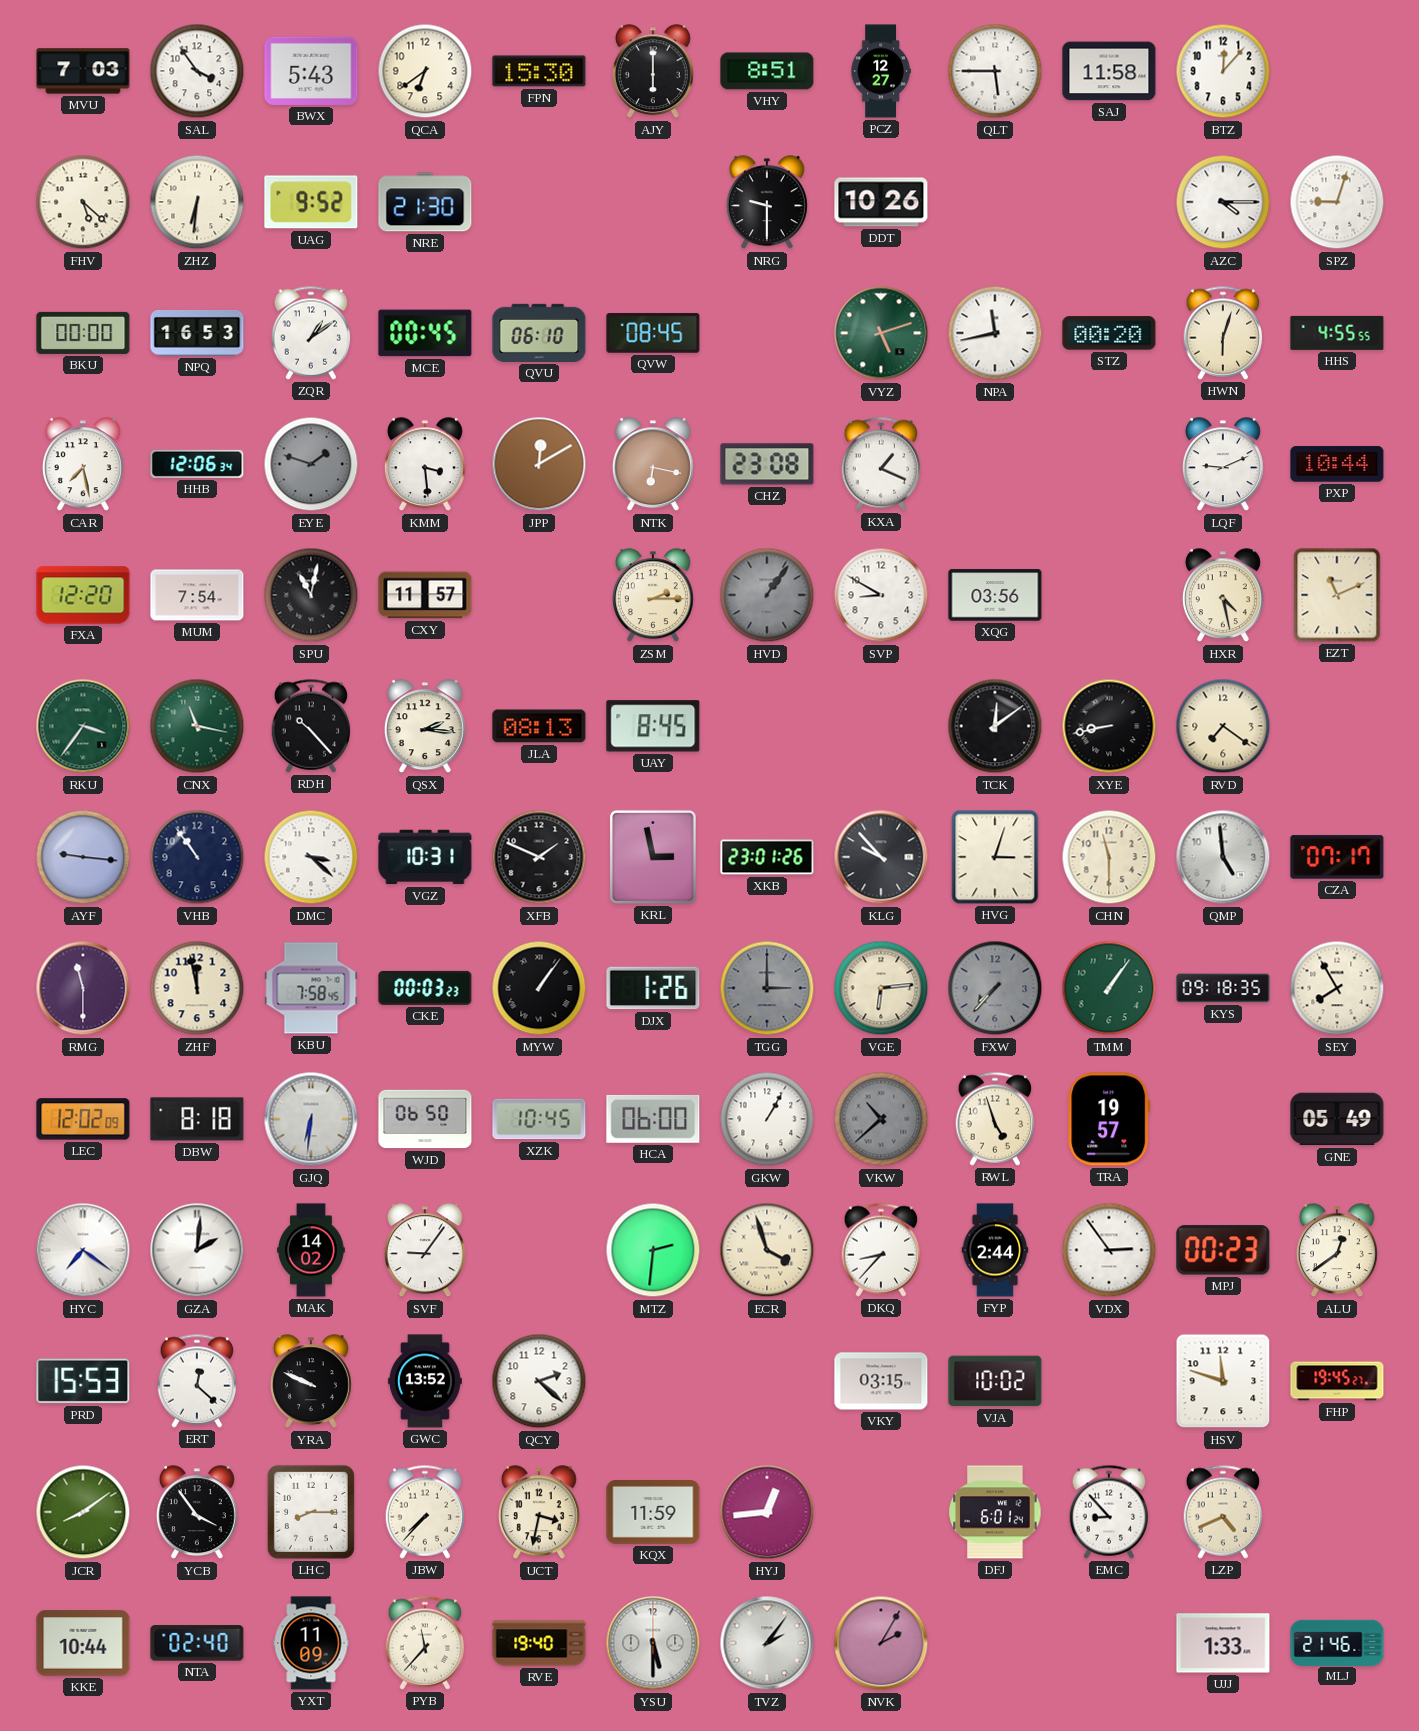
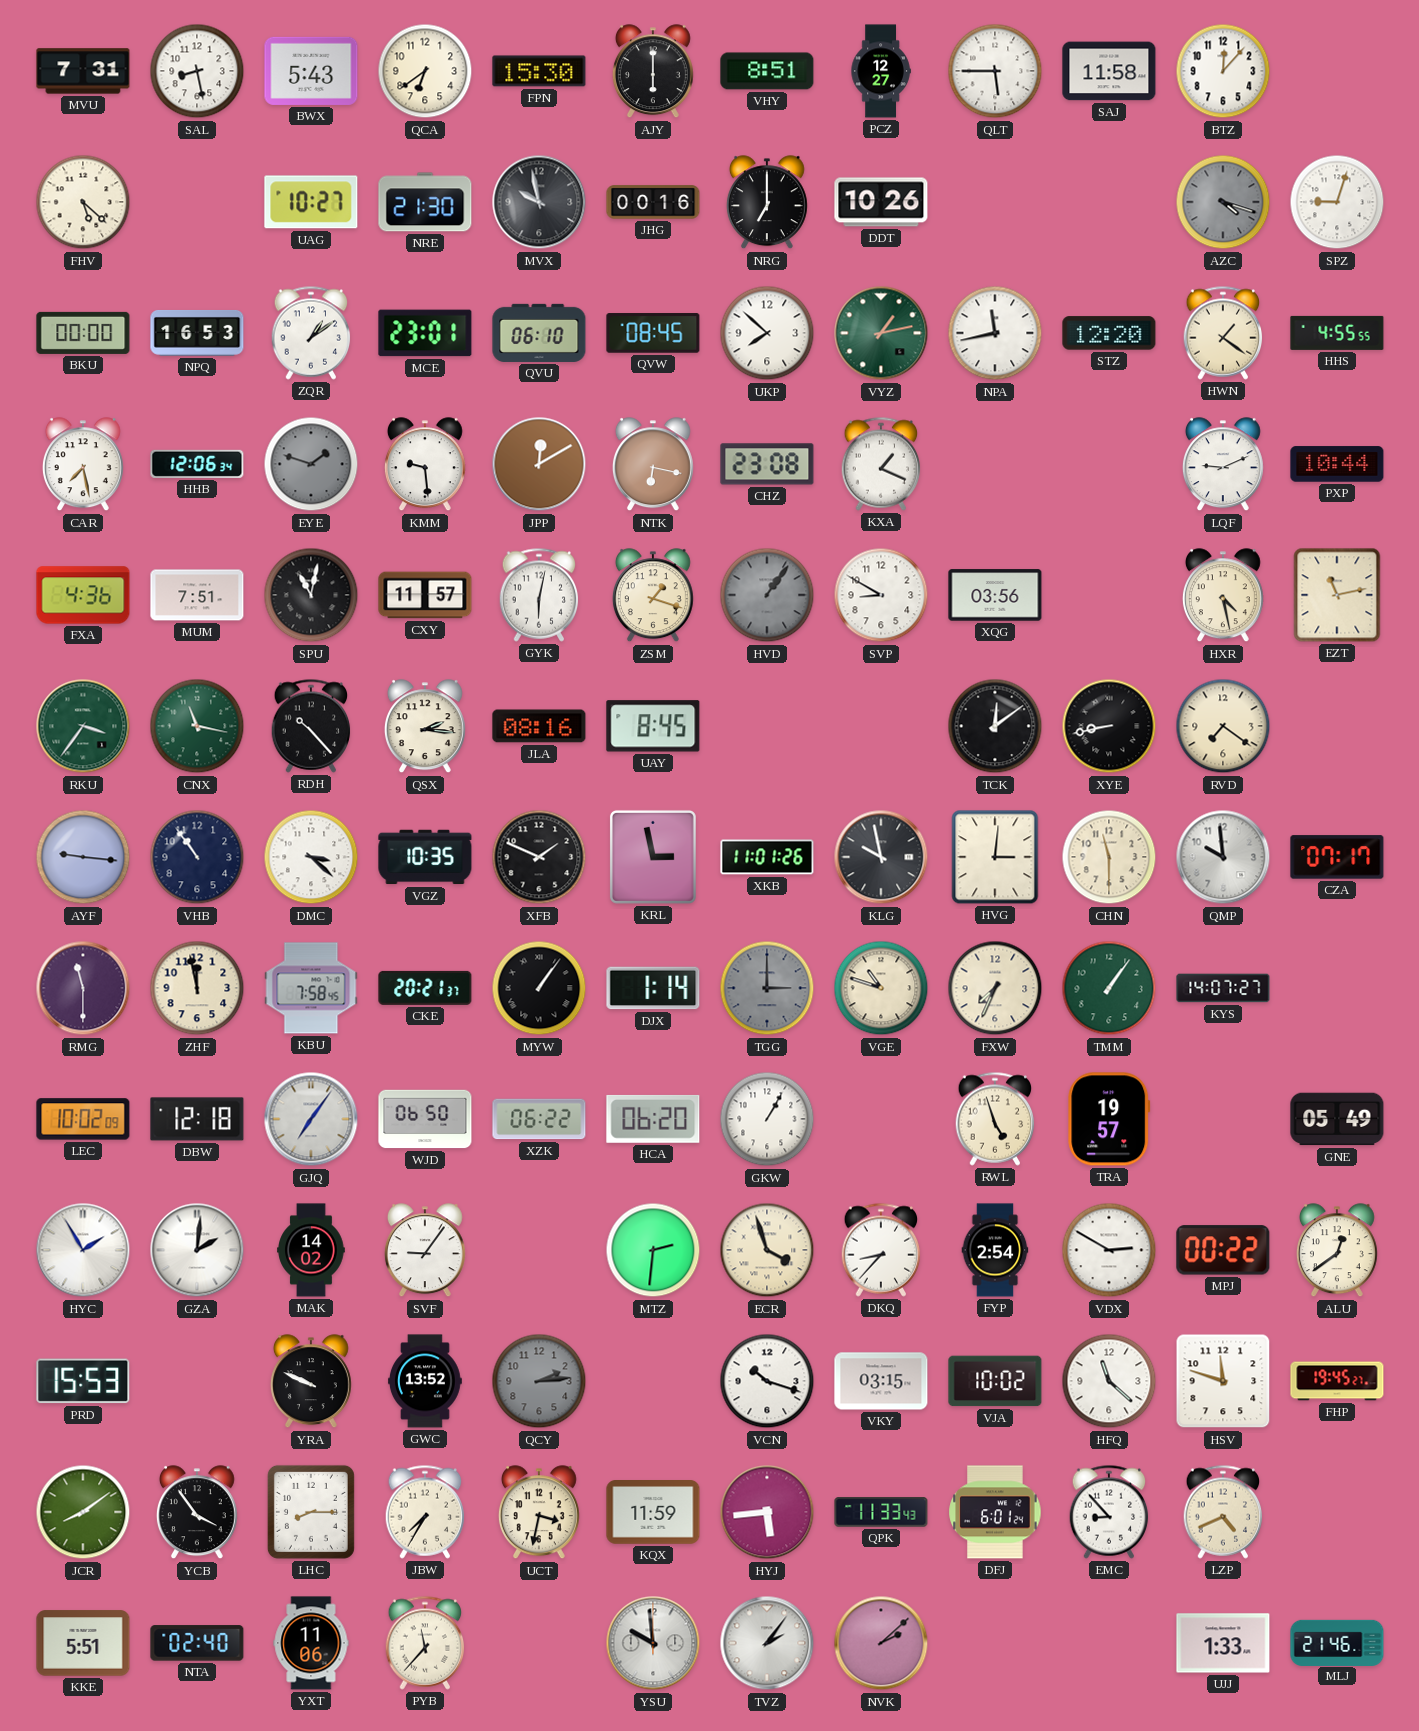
MVU: 7:03 -> 7:31 (83, 71)
SAL: 3:54 -> 8:28 (197, 71)
ZHZ: 6:31 -> none (197, 202)
UAG: 9:52 -> 10:27 (311, 202)
MVX: none -> 9:58 (539, 202)
JHG: none -> 00:16 (653, 202)
NRG: 9:30 -> 7:00 (767, 203)
AZC: 4:15 -> 4:18 (1223, 202)
AZC dial: white -> grey (1223, 202)
MCE: 00:45 -> 23:01 (425, 333)
UKP: none -> 7:52 (767, 333)
VYZ: 5:12 -> 1:13 (881, 333)
STZ: 00:20 -> 12:20 (1109, 333)
HWN: 6:03 -> 1:21 (1223, 333)
KMM: 3:29 -> 9:29 (425, 465)
FXA: 12:20 -> 4:36 (83, 595)
MUM: 7:54 -> 7:51 (197, 595)
GYK: none -> 6:02 (539, 595)
ZSM: 2:15 -> 1:18 (653, 596)
EZT: 11:11 -> 11:13 (1337, 595)
JLA: 08:13 -> 08:16 (539, 726)
VGZ: 10:31 -> 10:35 (425, 857)
XKB: 23:01 -> 11:01 (767, 857)
KLG: 9:53 -> 9:58 (881, 857)
HVG: 3:03 -> 3:01 (995, 857)
QMP: 4:59 -> 9:59 (1223, 857)
CKE: 00:03 -> 20:21 (425, 988)
DJX: 1:26 -> 1:14 (653, 988)
VGE: 6:14 -> 10:48 (881, 988)
FXW: 7:37 -> 7:34 (995, 988)
FXW dial: grey -> cream (995, 988)
KYS: 09:18 -> 14:07 (1223, 988)
SEY: 7:55 -> none (1337, 988)
LEC: 12:02 -> 10:02 (83, 1119)
DBW: 8:18 -> 12:18 (197, 1119)
GJQ: 6:31 -> 7:06 (311, 1119)
XZK: 10:45 -> 06:22 (539, 1119)
HCA: 06:00 -> 06:20 (653, 1119)
VKW: 10:38 -> none (881, 1119)
HYC: 7:21 -> 1:55 (83, 1250)
FYP: 2:44 -> 2:54 (995, 1250)
VDX: 2:54 -> 2:50 (1109, 1250)
MPJ: 00:23 -> 00:22 (1223, 1250)
ERT: 12:22 -> none (197, 1381)
QCY: 2:22 -> 2:14 (539, 1381)
QCY dial: white -> grey (539, 1381)
VCN: none -> 10:18 (767, 1381)
HFQ: none -> 11:22 (1109, 1381)
JBW: 7:37 -> 7:35 (425, 1512)
HYJ: 12:44 -> 5:44 (767, 1512)
QPK: none -> 11:33 (881, 1512)
KKE: 10:44 -> 5:51 (83, 1643)
YXT: 11:09 -> 11:06 (311, 1643)
RVE: 19:40 -> none (539, 1643)
YSU: 5:30 -> 9:59 (653, 1643)
NVK: 2:05 -> 2:08 (881, 1643)
